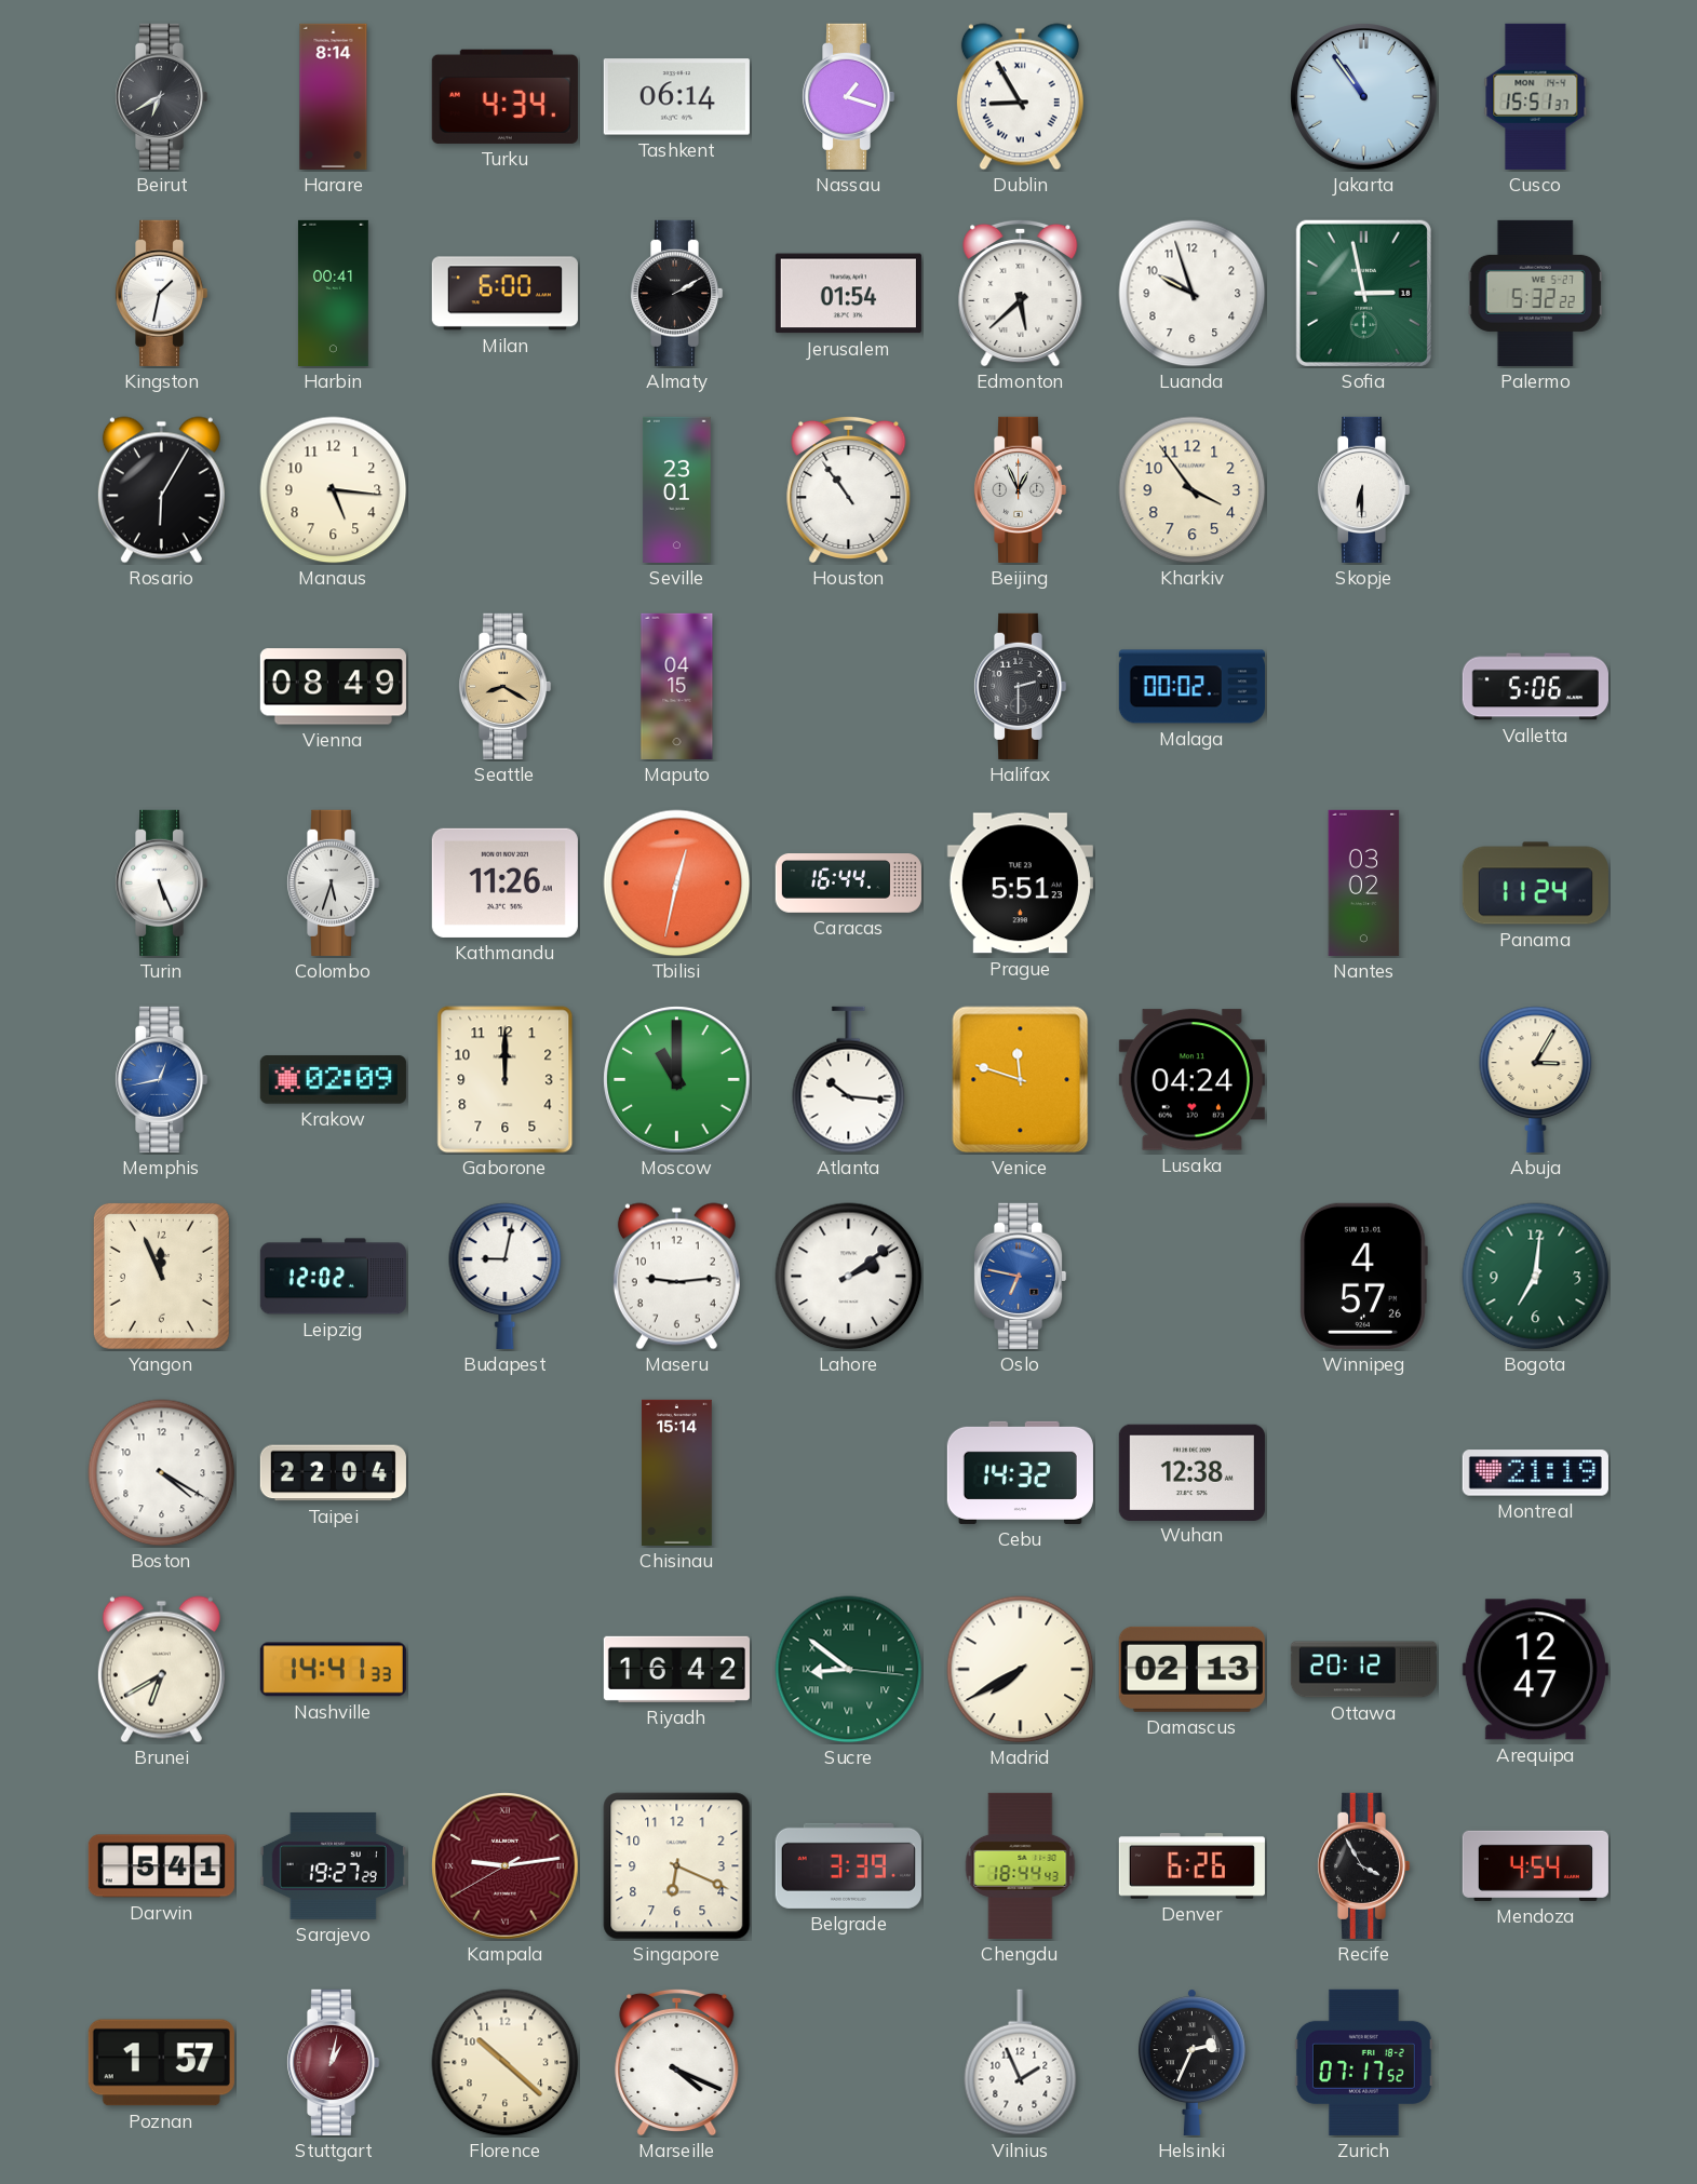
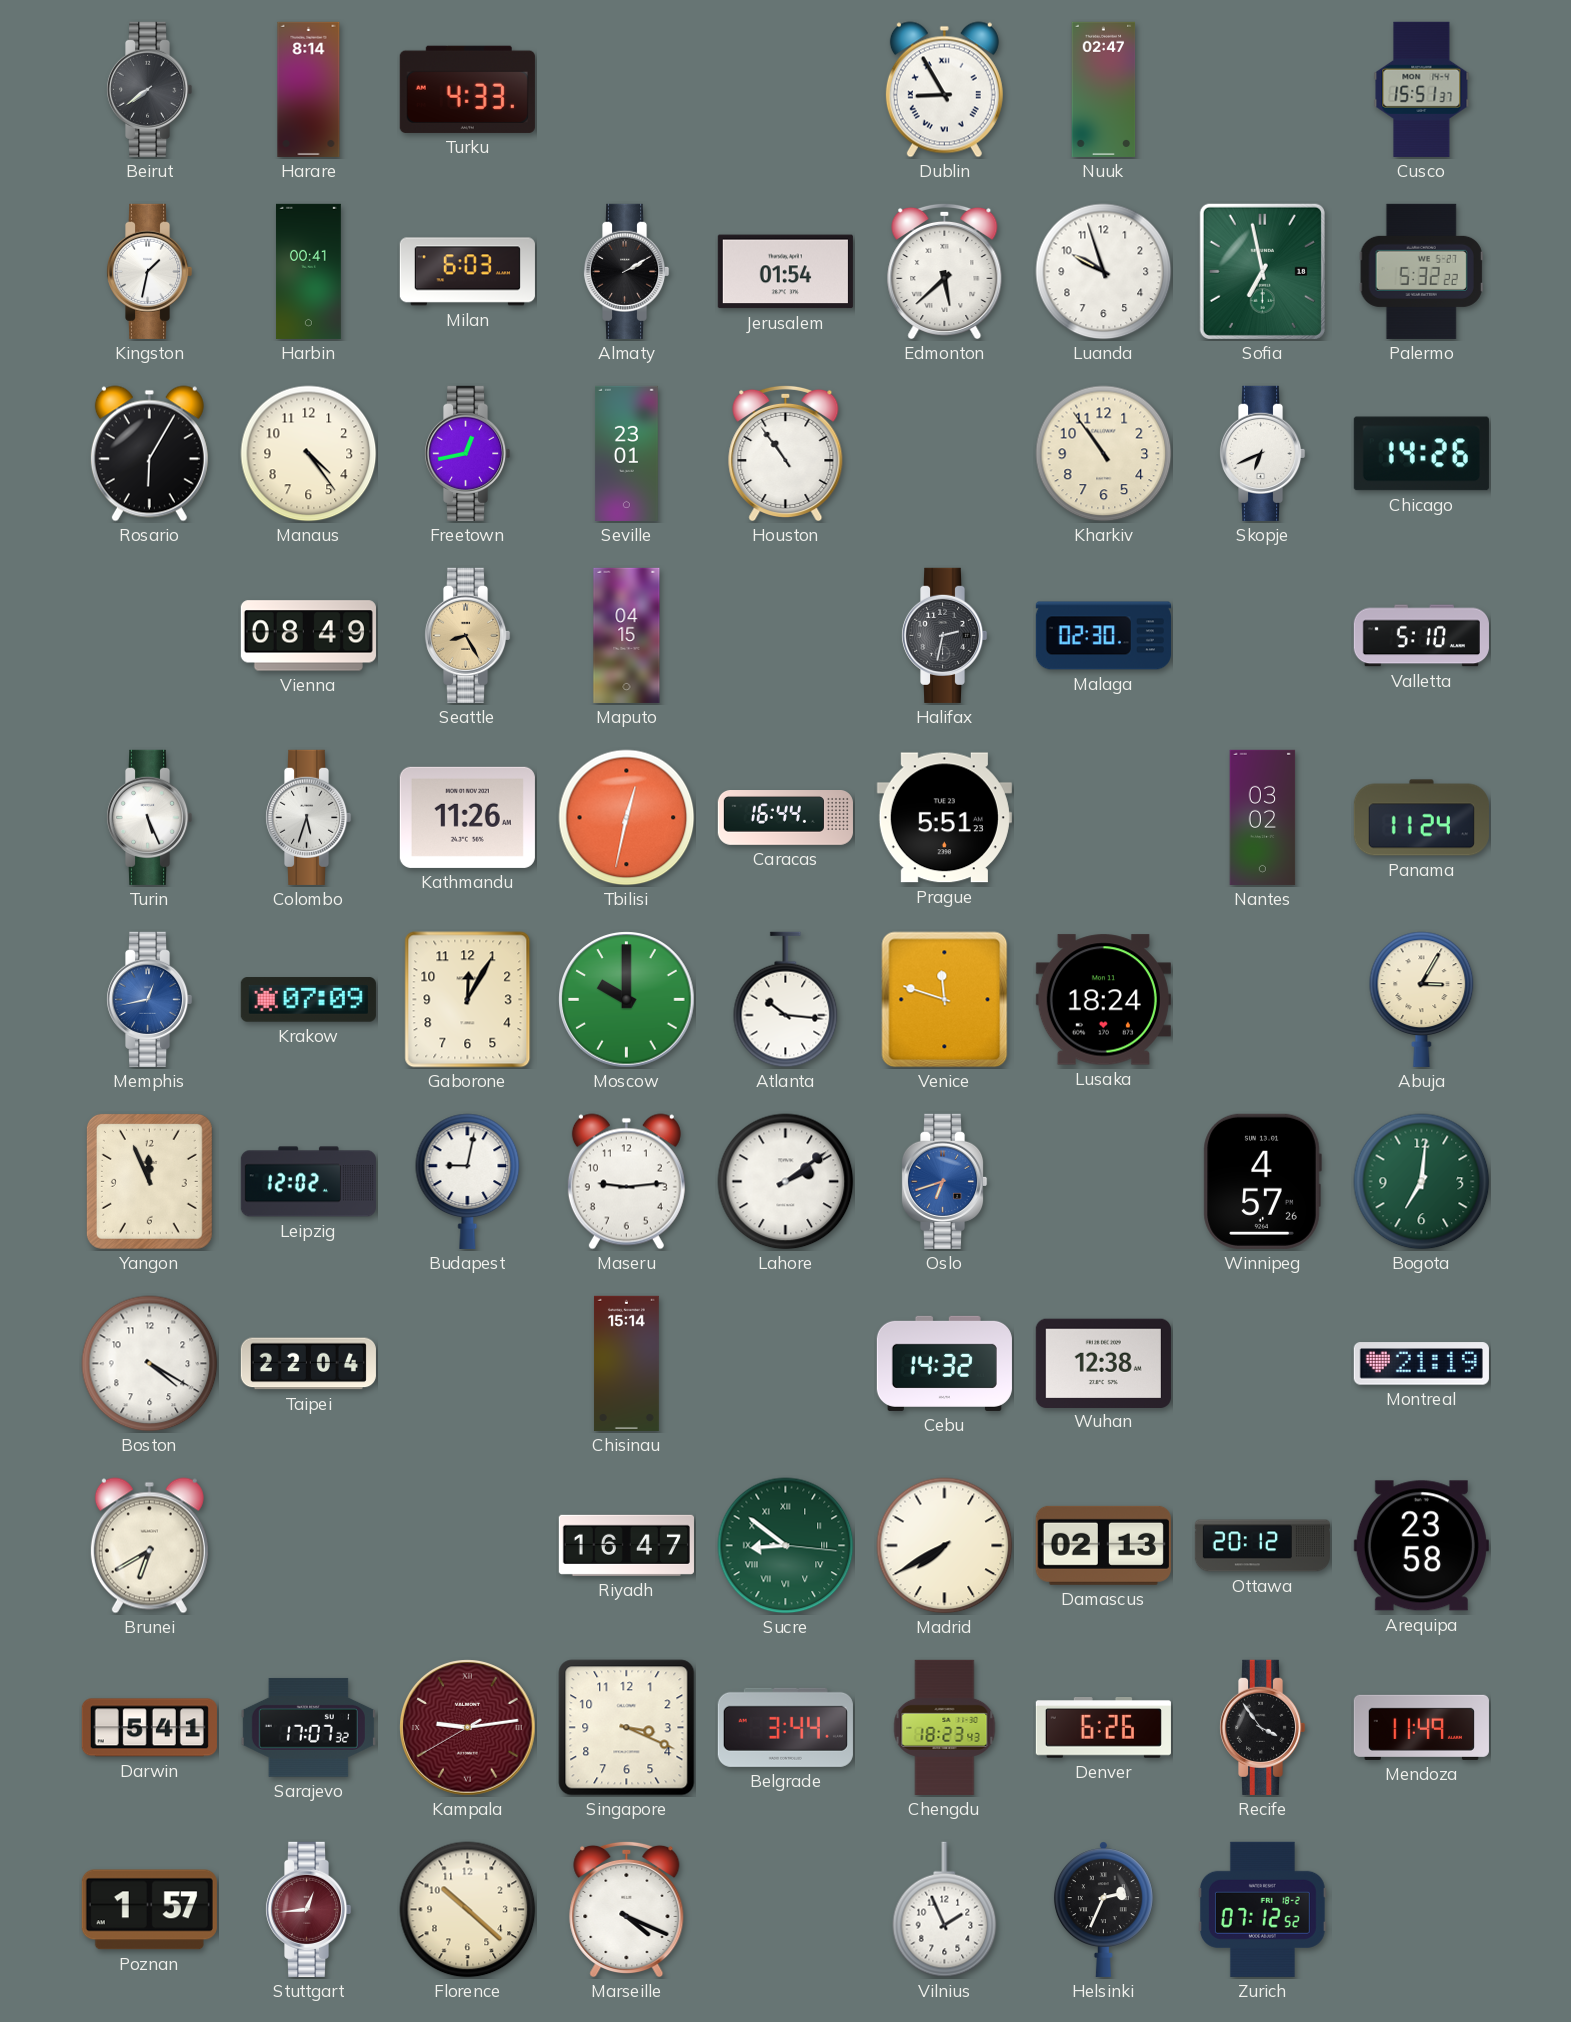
Beirut: 6:40 -> 7:39 (149, 89)
Turku: 4:34 -> 4:33 (467, 89)
Tashkent: 06:14 -> none (676, 97)
Nassau: 1:18 -> none (848, 96)
Nuuk: none -> 02:47 (1104, 89)
Jakarta: 10:54 -> none (1364, 97)
Milan: 6:00 -> 6:03 (467, 272)
Sofia: 2:58 -> 6:58 (1262, 271)
Manaus: 5:16 -> 4:24 (309, 454)
Freetown: none -> 12:43 (467, 453)
Beijing: 12:56 -> none (1020, 489)
Kharkiv: 3:54 -> 10:54 (1104, 454)
Skopje: 6:30 -> 6:41 (1262, 453)
Chicago: none -> 14:26 (1421, 454)
Seattle: 8:20 -> 8:25 (467, 635)
Halifax: 2:30 -> 2:32 (944, 635)
Malaga: 00:02 -> 02:30 (1103, 636)
Valletta: 5:06 -> 5:10 (1421, 636)
Krakow: 02:09 -> 07:09 (308, 1000)
Gaborone: 12:00 -> 12:05 (468, 1000)
Moscow: 11:00 -> 10:00 (627, 1000)
Lusaka: 04:24 -> 18:24 (1103, 1000)
Oslo: 6:47 -> 6:42 (944, 1181)
Nashville: 14:41 -> none (333, 1670)
Riyadh: 16:42 -> 16:47 (626, 1545)
Arequipa: 12:47 -> 23:58 (1421, 1546)
Sarajevo: 19:27 -> 17:07 (308, 1727)
Singapore: 6:19 -> 3:19 (627, 1728)
Belgrade: 3:39 -> 3:44 (785, 1727)
Chengdu: 18:44 -> 18:23 (945, 1727)
Recife: 3:55 -> 3:54 (1262, 1727)
Mendoza: 4:54 -> 11:49 (1421, 1727)
Stuttgart: 1:02 -> 12:44 (308, 1909)
Zurich: 07:17 -> 07:12 (1262, 1909)
